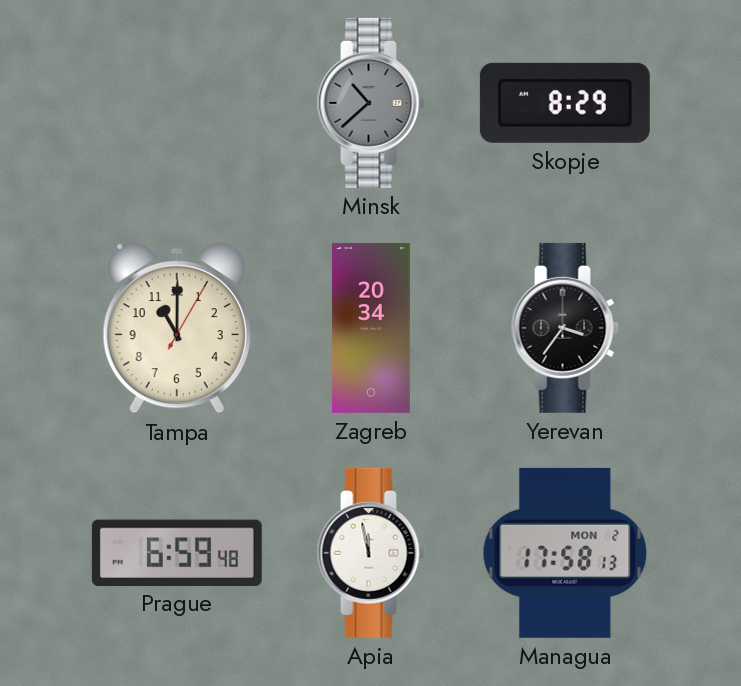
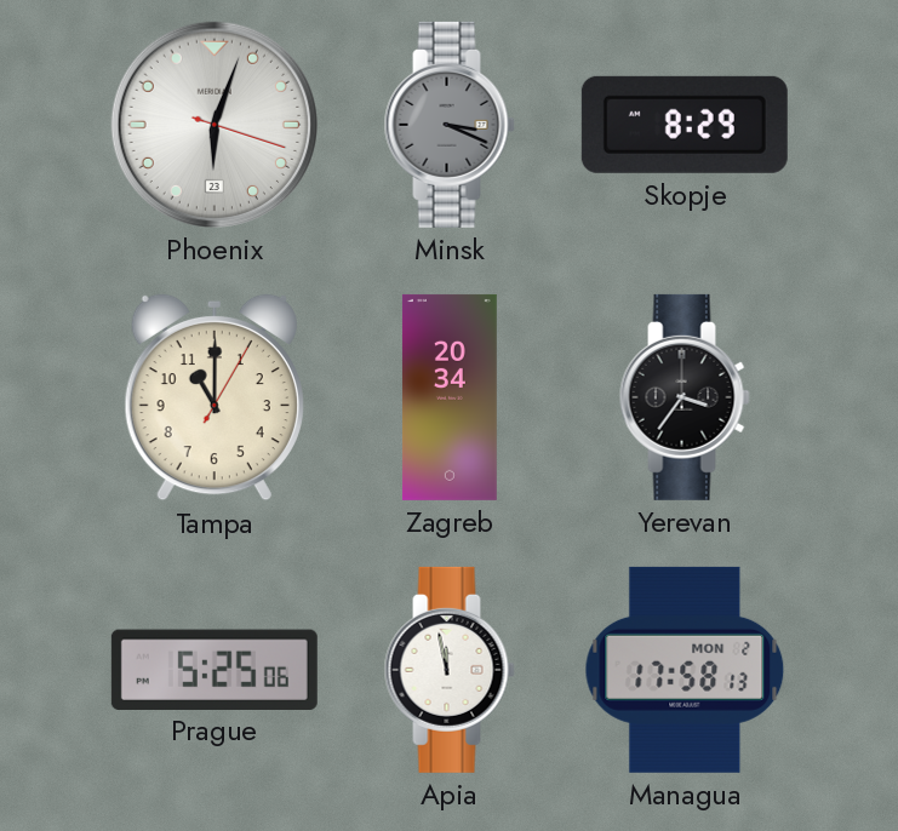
Phoenix: none -> 6:03 (215, 125)
Minsk: 10:38 -> 3:19 (450, 125)
Prague: 6:59 -> 5:25 (215, 669)
